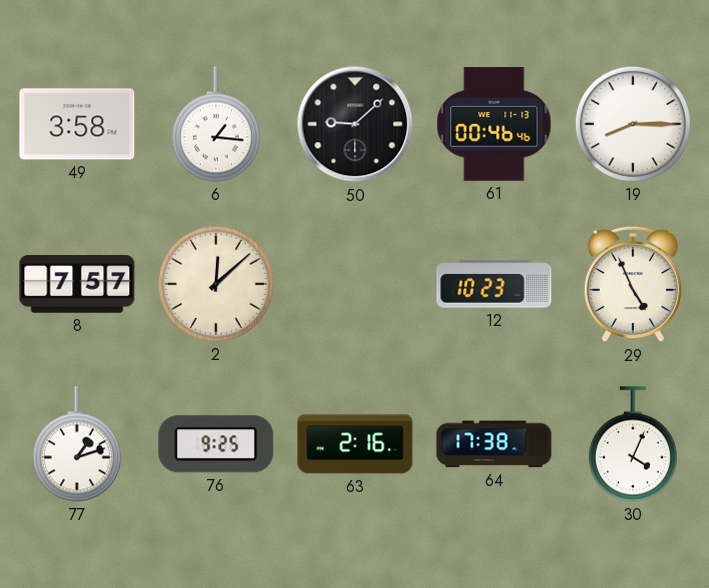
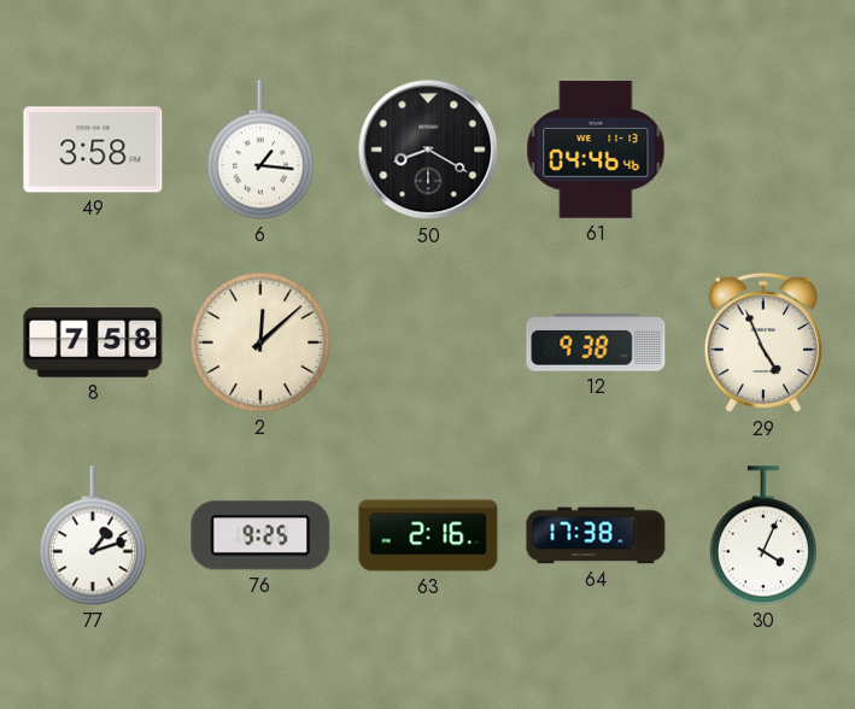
50: 9:08 -> 8:20 (428, 150)
61: 00:46 -> 04:46 (596, 150)
19: 8:15 -> none (633, 124)
8: 7:57 -> 7:58 (93, 342)
12: 10:23 -> 9:38 (596, 342)
